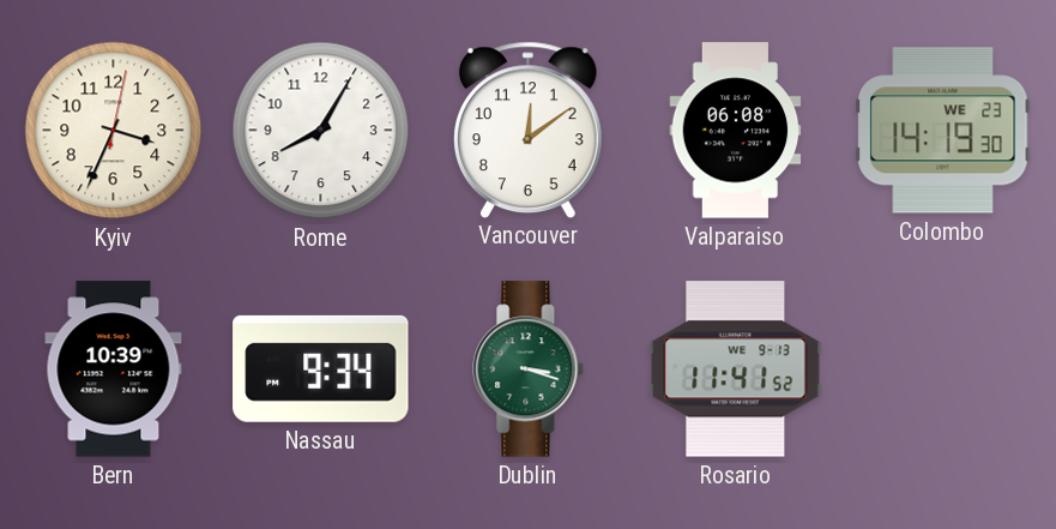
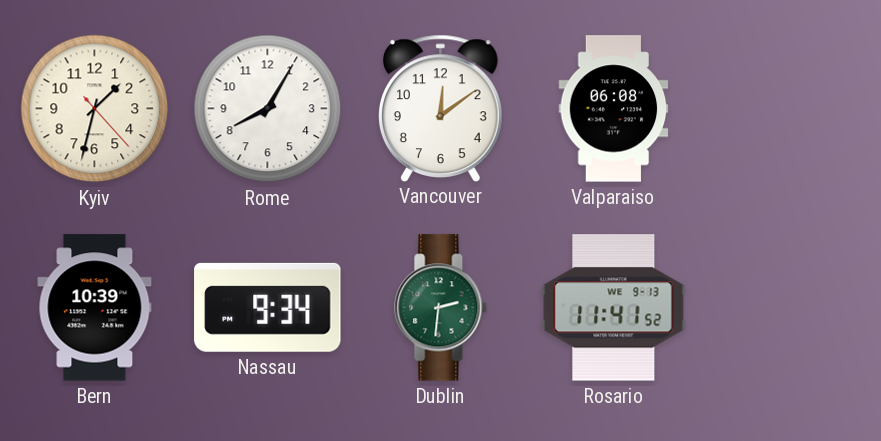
Kyiv: 3:34 -> 1:32 (95, 109)
Colombo: 14:19 -> none (943, 131)
Dublin: 3:18 -> 2:31 (441, 308)
